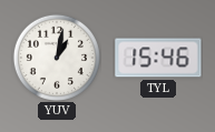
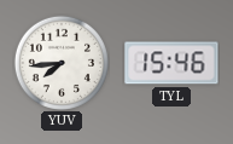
YUV: 1:02 -> 7:44 (62, 63)
